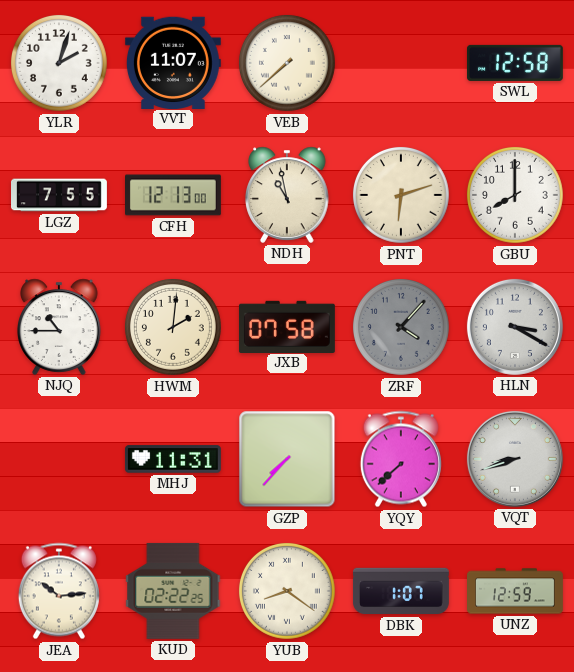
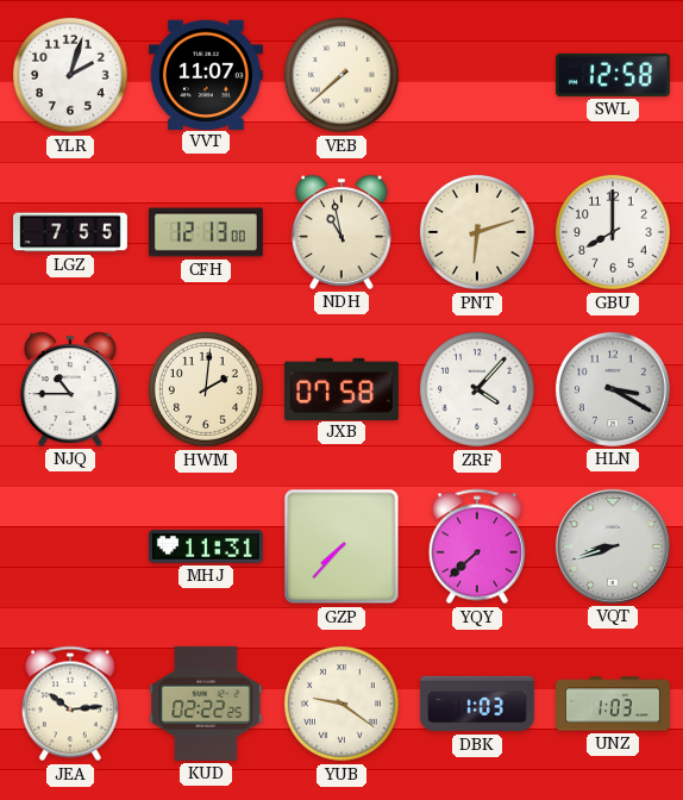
ZRF dial: grey -> white (477, 390)
YUB: 8:21 -> 9:21 (342, 705)
DBK: 1:07 -> 1:03 (477, 704)
UNZ: 12:59 -> 1:03 (614, 704)
